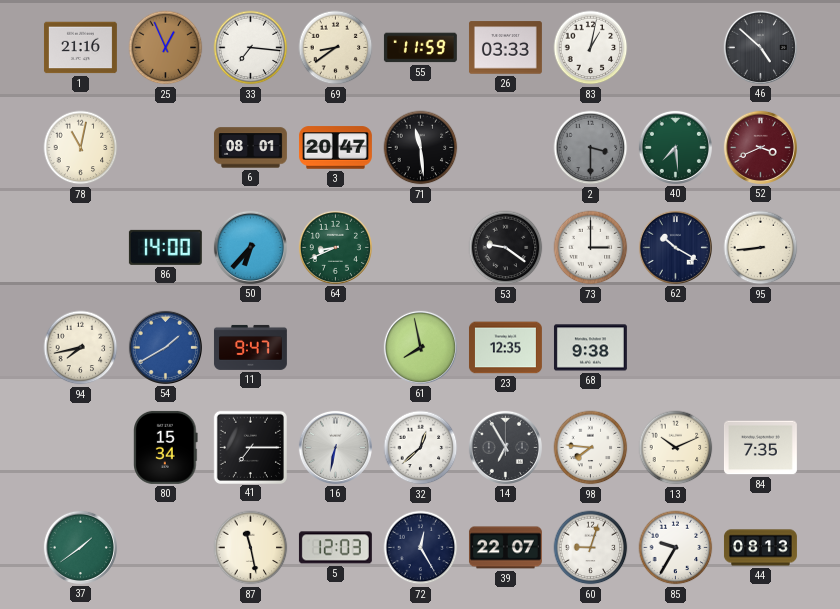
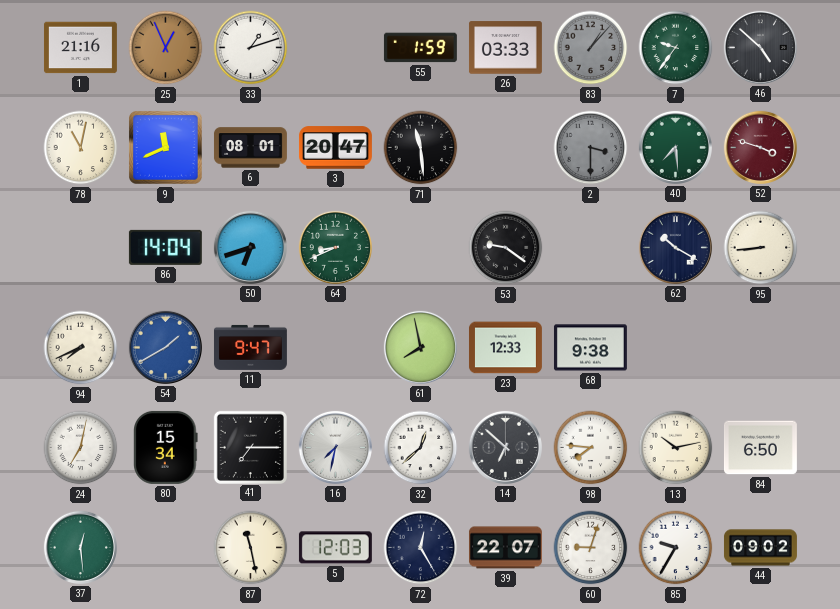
33: 7:16 -> 1:12 (251, 48)
69: 8:39 -> none (336, 48)
55: 11:59 -> 1:59 (420, 48)
83: 1:02 -> 1:07 (591, 48)
83 dial: white -> grey (591, 48)
7: none -> 9:36 (676, 48)
9: none -> 11:41 (166, 148)
52: 3:41 -> 3:48 (760, 147)
86: 14:00 -> 14:04 (165, 247)
50: 6:37 -> 6:42 (250, 247)
73: 3:00 -> none (591, 248)
94: 7:43 -> 7:41 (81, 348)
23: 12:35 -> 12:33 (505, 348)
24: none -> 7:02 (81, 448)
16: 6:32 -> 7:32 (335, 447)
14: 6:55 -> 6:52 (505, 447)
13: 10:11 -> 10:13 (676, 448)
84: 7:35 -> 6:50 (760, 448)
37: 1:39 -> 12:29 (80, 547)
44: 08:13 -> 09:02 (761, 548)
